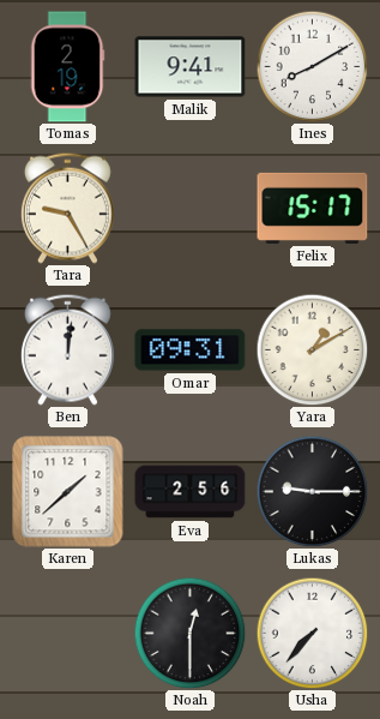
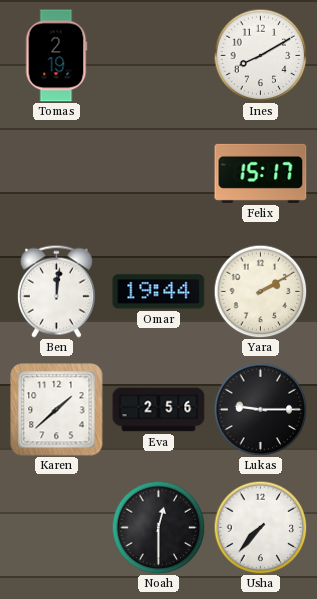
Malik: 9:41 -> none (191, 67)
Tara: 9:25 -> none (67, 208)
Omar: 09:31 -> 19:44 (159, 292)
Yara: 1:10 -> 2:10 (260, 291)
